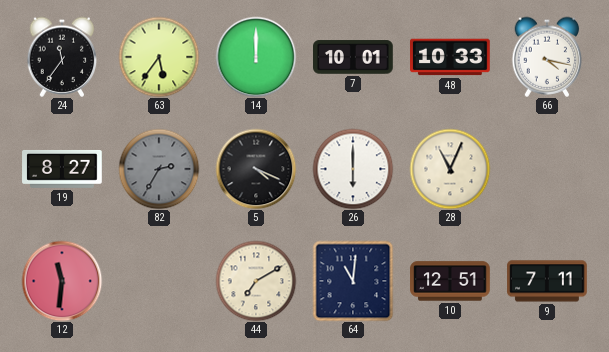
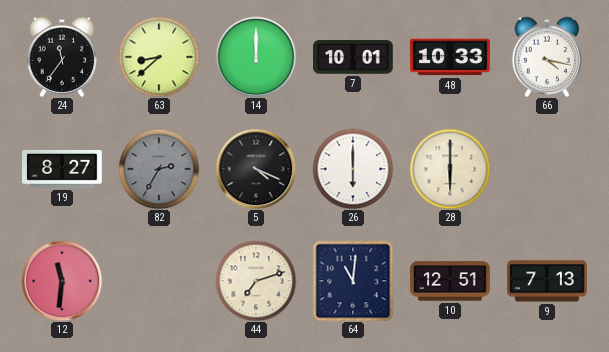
63: 5:36 -> 8:38 (159, 57)
28: 11:04 -> 6:00 (450, 169)
44: 7:10 -> 7:12 (256, 281)
9: 7:11 -> 7:13 (547, 281)
